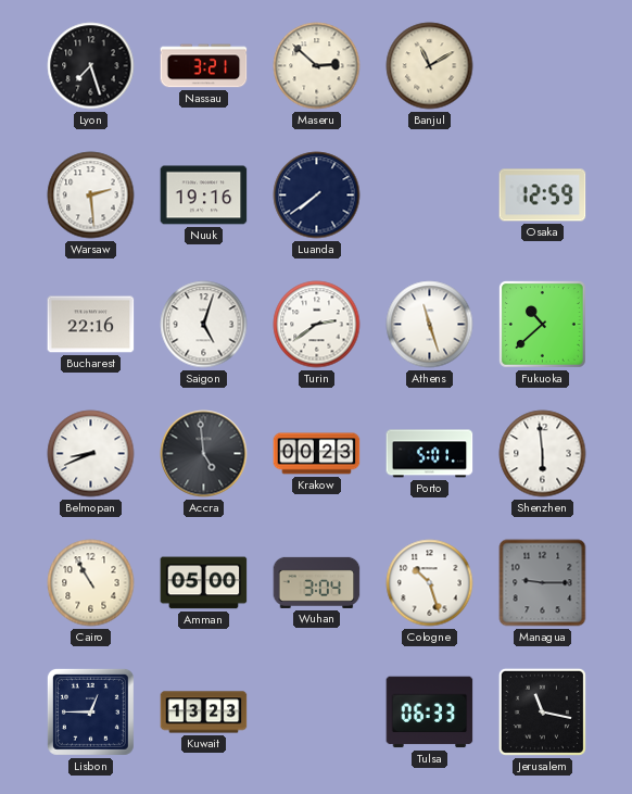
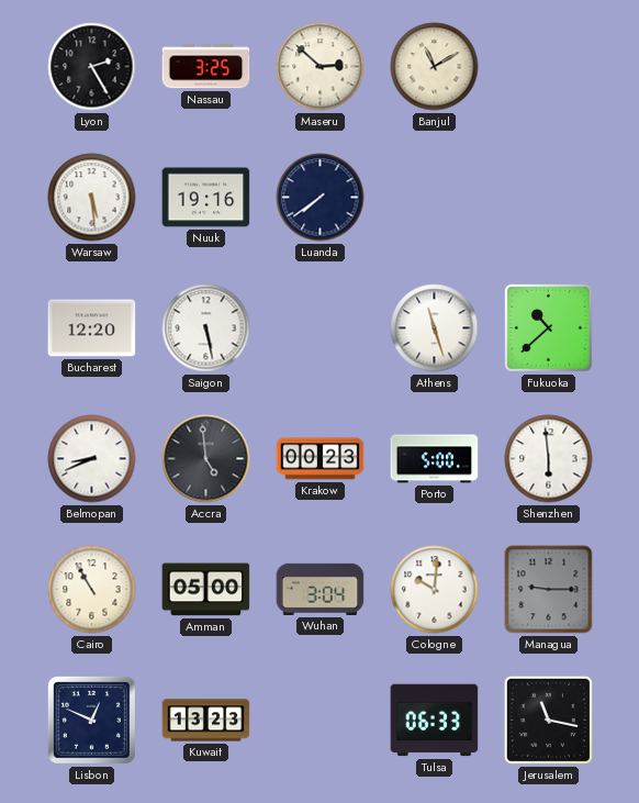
Lyon: 7:27 -> 2:25 (92, 67)
Nassau: 3:21 -> 3:25 (206, 67)
Warsaw: 2:29 -> 5:29 (92, 198)
Osaka: 12:59 -> none (543, 196)
Bucharest: 22:16 -> 12:20 (92, 328)
Saigon: 5:03 -> 5:28 (206, 328)
Turin: 2:39 -> none (317, 325)
Porto: 5:01 -> 5:00 (435, 459)
Cologne: 10:27 -> 10:01 (435, 590)
Lisbon: 12:45 -> 12:49 (91, 720)
